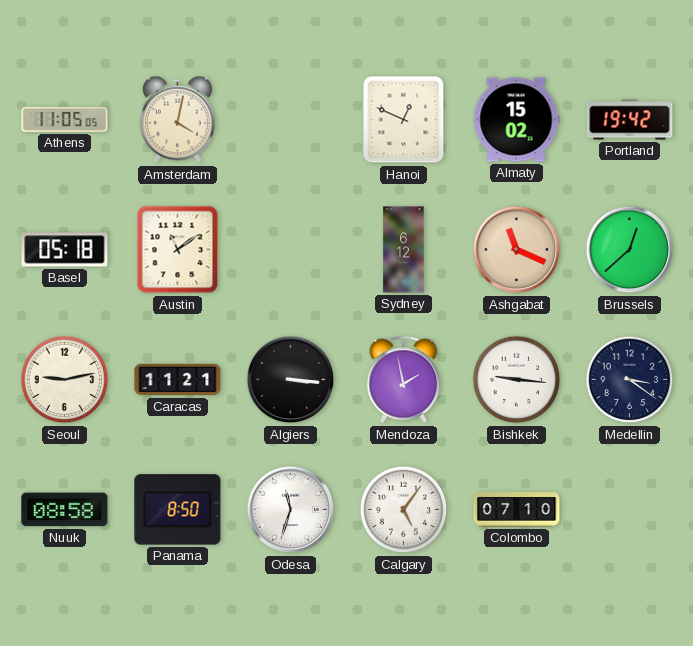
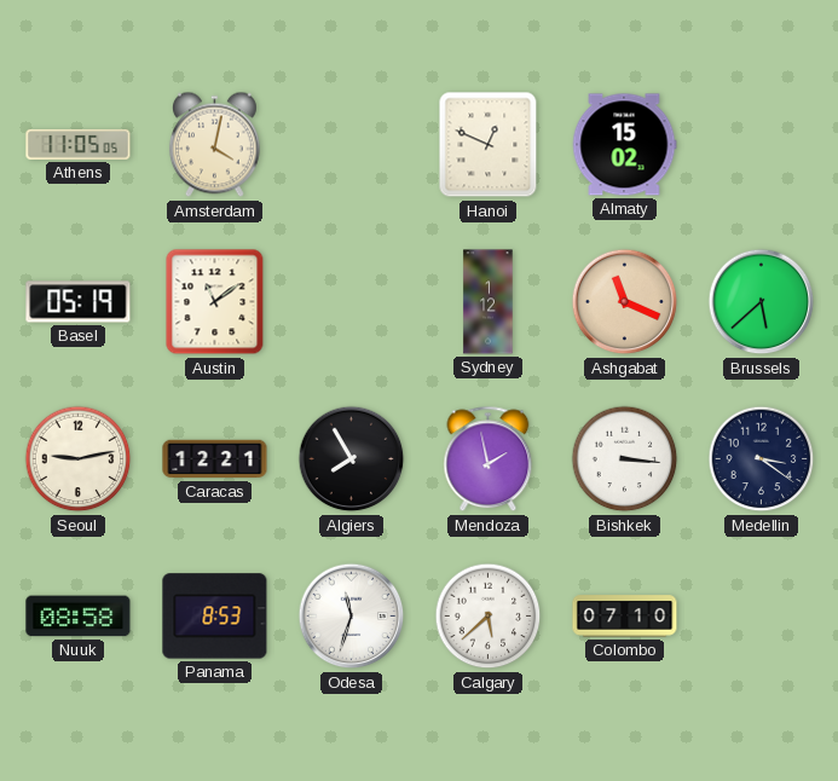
Portland: 19:42 -> none (630, 120)
Basel: 05:18 -> 05:19 (79, 302)
Sydney: 6:12 -> 1:12 (489, 302)
Brussels: 12:38 -> 5:38 (762, 302)
Caracas: 11:21 -> 12:21 (215, 459)
Algiers: 3:16 -> 7:55 (352, 459)
Bishkek: 9:16 -> 3:16 (625, 459)
Panama: 8:50 -> 8:53 (215, 617)
Calgary: 5:06 -> 5:38 (489, 617)
